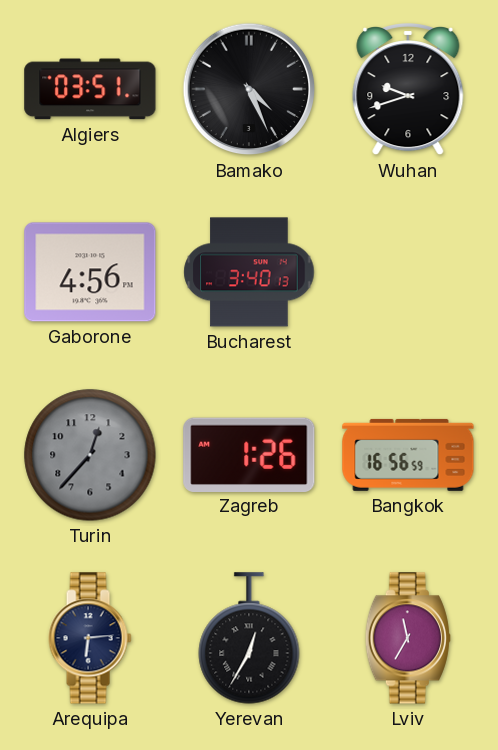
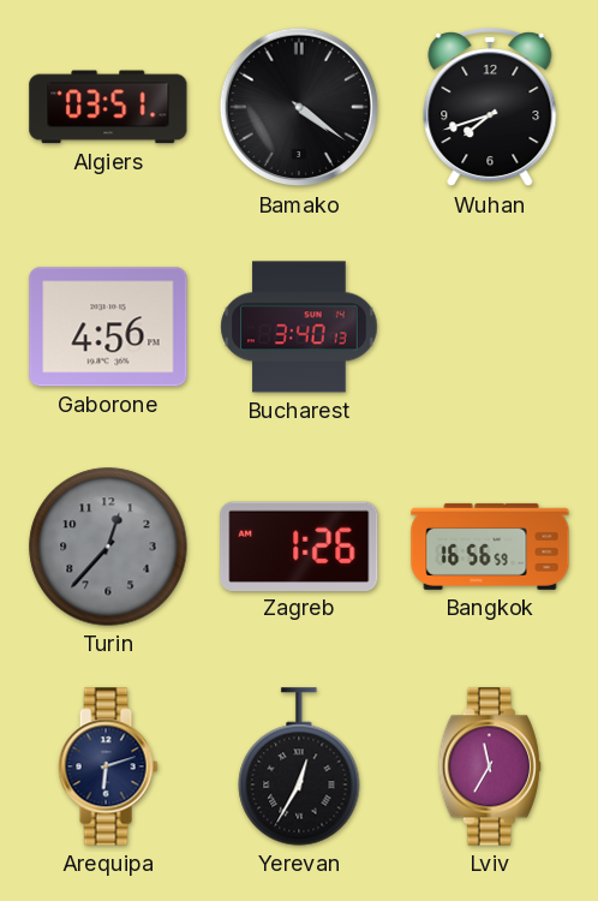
Bamako: 4:26 -> 4:21 (299, 107)
Wuhan: 9:42 -> 7:42 (490, 108)
Arequipa: 6:14 -> 6:12 (108, 766)
